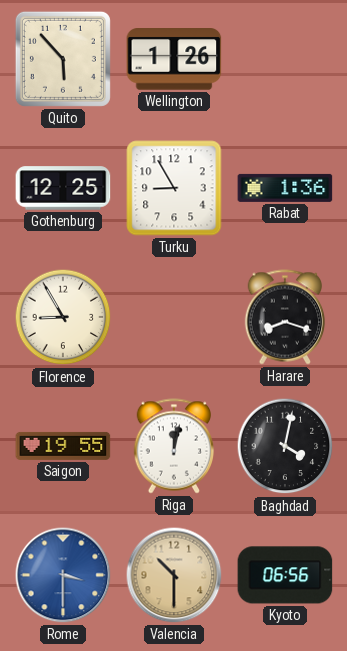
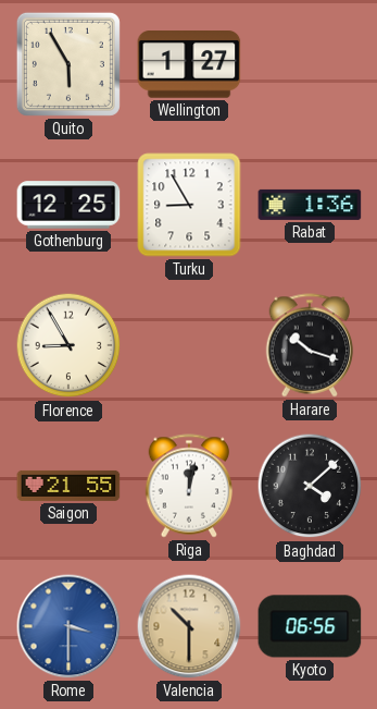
Quito: 5:53 -> 5:55 (68, 64)
Wellington: 1:26 -> 1:27 (189, 64)
Harare: 8:18 -> 10:18 (310, 345)
Saigon: 19:55 -> 21:55 (68, 486)
Baghdad: 4:02 -> 4:08 (310, 486)
